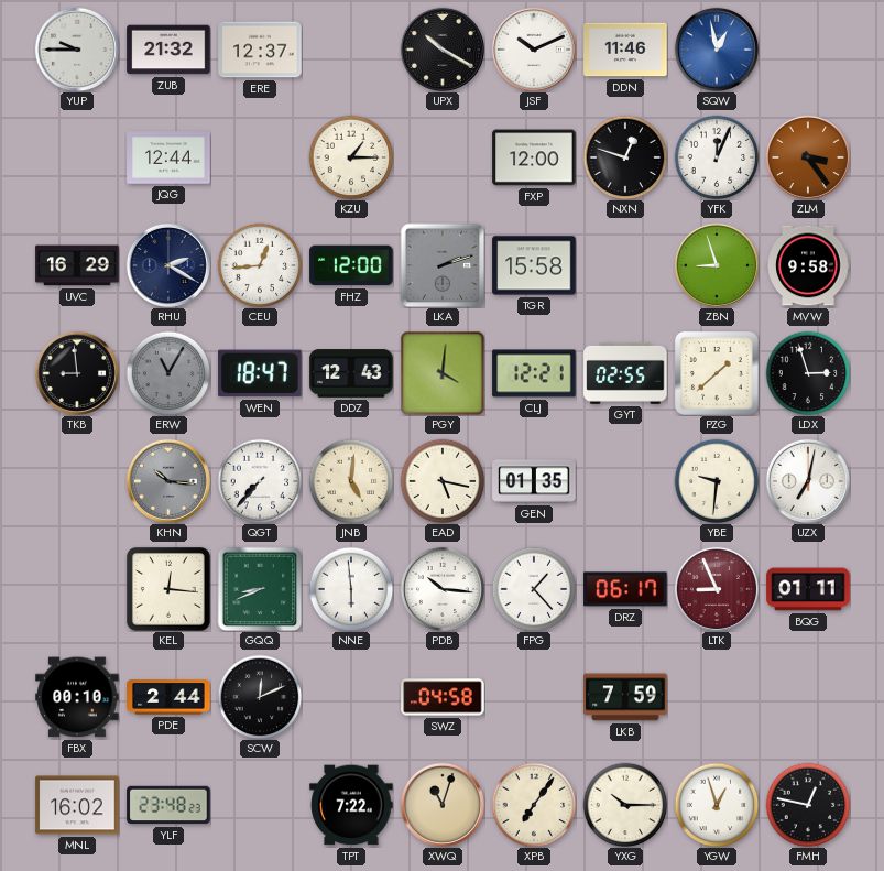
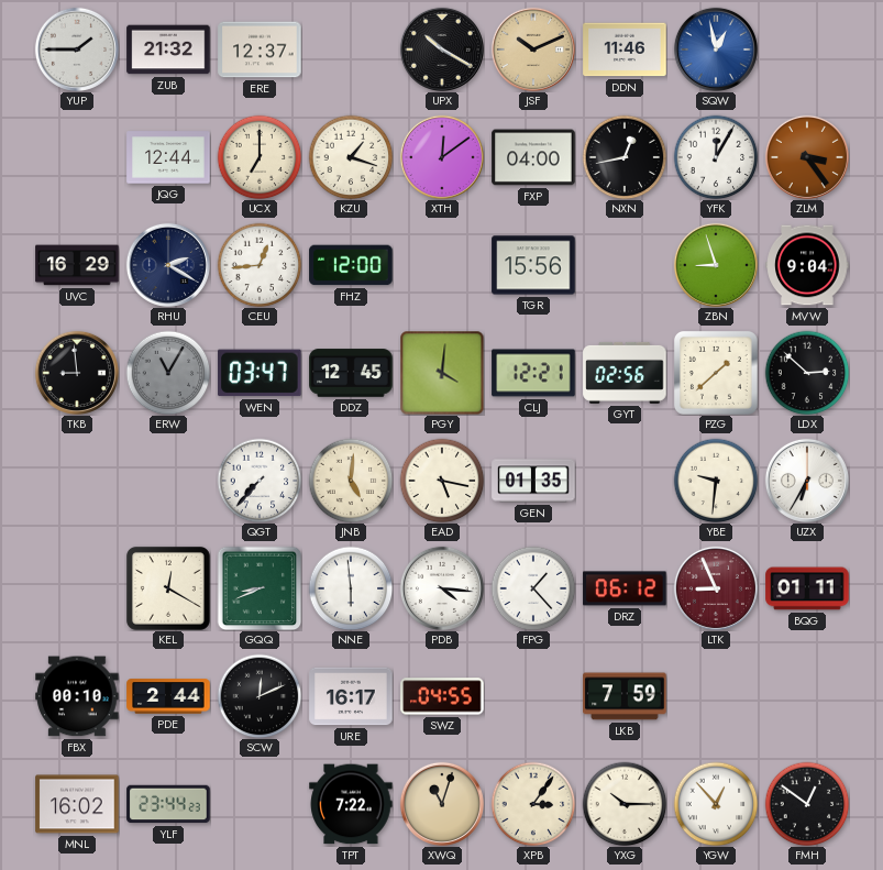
YUP: 9:45 -> 1:45 (77, 49)
JSF dial: white -> champagne (533, 49)
UCX: none -> 7:00 (260, 157)
KZU: 1:15 -> 1:18 (351, 157)
XTH: none -> 12:09 (442, 157)
FXP: 12:00 -> 04:00 (533, 157)
NXN: 12:48 -> 12:43 (625, 157)
YFK: 12:04 -> 12:05 (716, 157)
LKA: 2:12 -> none (443, 265)
TGR: 15:58 -> 15:56 (533, 265)
MVW: 9:58 -> 9:04 (807, 265)
WEN: 18:47 -> 03:47 (260, 373)
DDZ: 12:43 -> 12:45 (351, 373)
GYT: 02:55 -> 02:56 (625, 373)
LDX: 2:57 -> 2:52 (807, 373)
KHN: 10:16 -> none (168, 481)
UZX: 7:02 -> 6:35 (807, 481)
KEL: 12:16 -> 12:20 (168, 588)
PDB: 10:16 -> 4:16 (442, 588)
DRZ: 06:17 -> 06:12 (625, 588)
URE: none -> 16:17 (351, 696)
SWZ: 04:58 -> 04:55 (442, 696)
YLF: 23:48 -> 23:44 (168, 804)
XPB: 7:06 -> 3:06 (533, 804)
YGW: 12:57 -> 12:53 (716, 804)
FMH: 12:47 -> 12:51 (807, 804)
